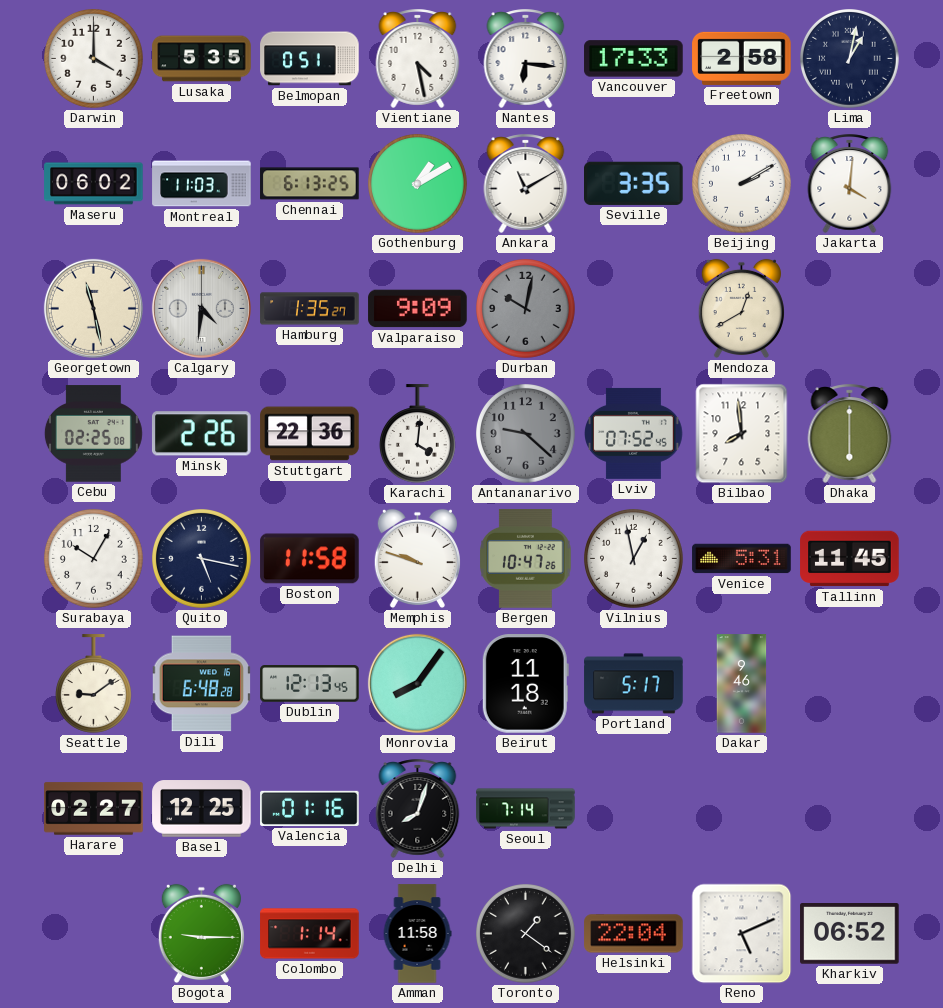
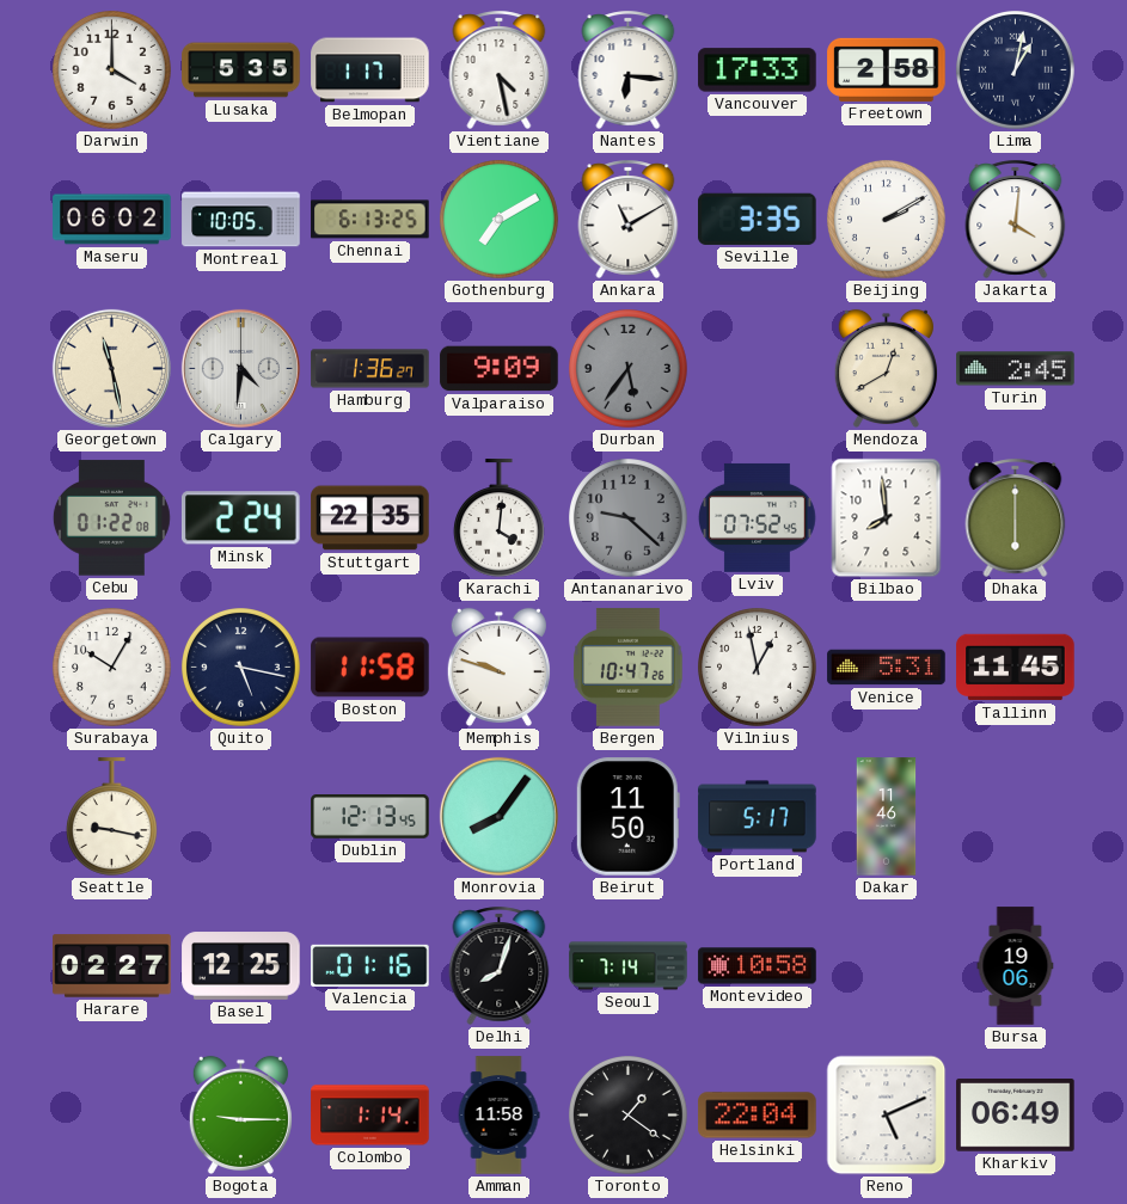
Belmopan: 0:51 -> 1:17 (370, 70)
Montreal: 11:03 -> 10:05 (241, 220)
Gothenburg: 1:10 -> 7:10 (500, 220)
Hamburg: 1:35 -> 1:36 (370, 369)
Durban: 10:02 -> 5:36 (629, 369)
Turin: none -> 2:45 (1016, 369)
Cebu: 02:25 -> 01:22 (111, 518)
Minsk: 2:26 -> 2:24 (240, 518)
Stuttgart: 22:36 -> 22:35 (370, 518)
Seattle: 9:09 -> 9:17 (111, 817)
Dili: 6:48 -> none (201, 684)
Beirut: 11:18 -> 11:50 (627, 817)
Dakar: 9:46 -> 11:46 (887, 817)
Montevideo: none -> 10:58 (758, 966)
Bursa: none -> 19:06 (1016, 966)
Kharkiv: 06:52 -> 06:49 (1016, 1116)
